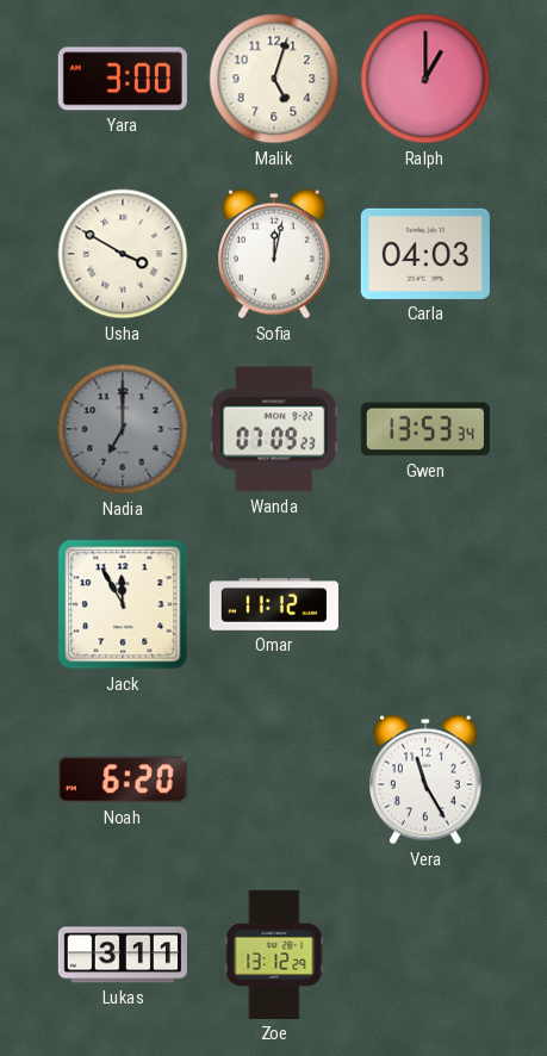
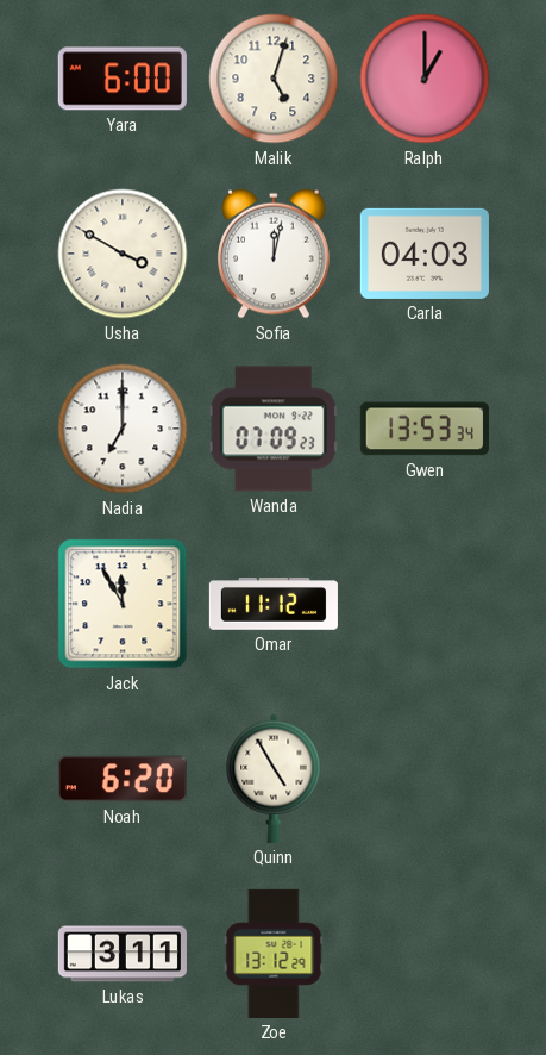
Yara: 3:00 -> 6:00 (123, 79)
Nadia dial: grey -> white (123, 429)
Quinn: none -> 4:55 (274, 779)
Vera: 11:25 -> none (427, 779)
